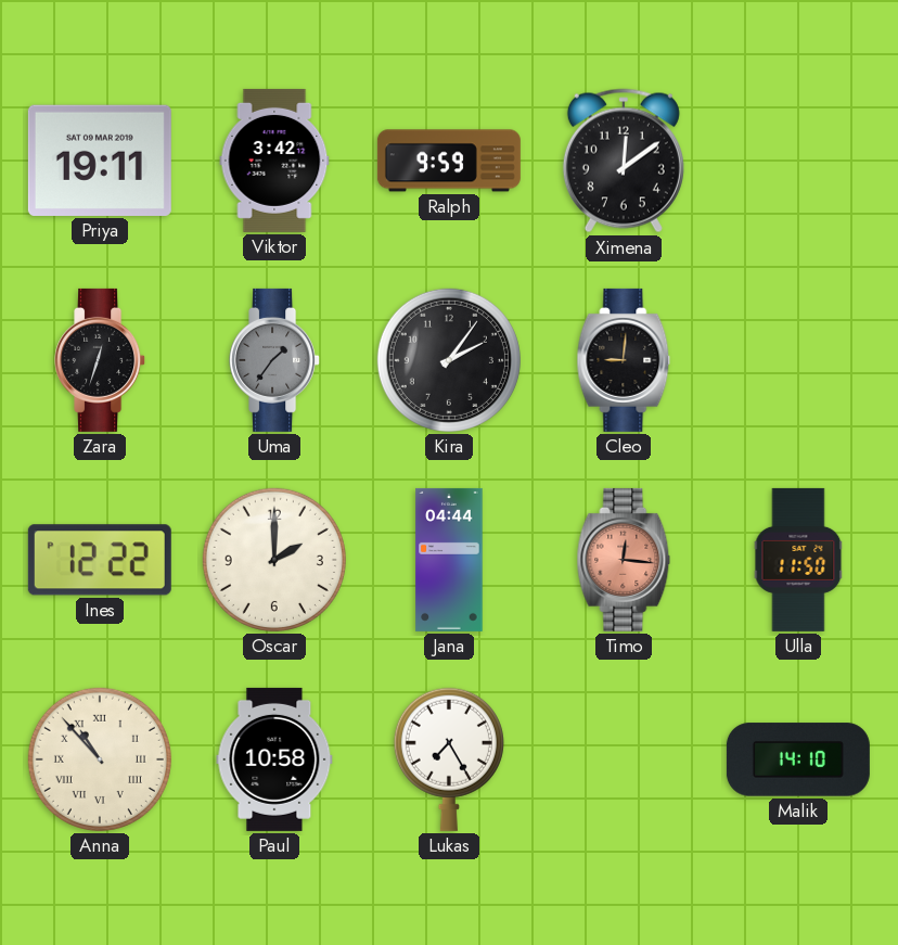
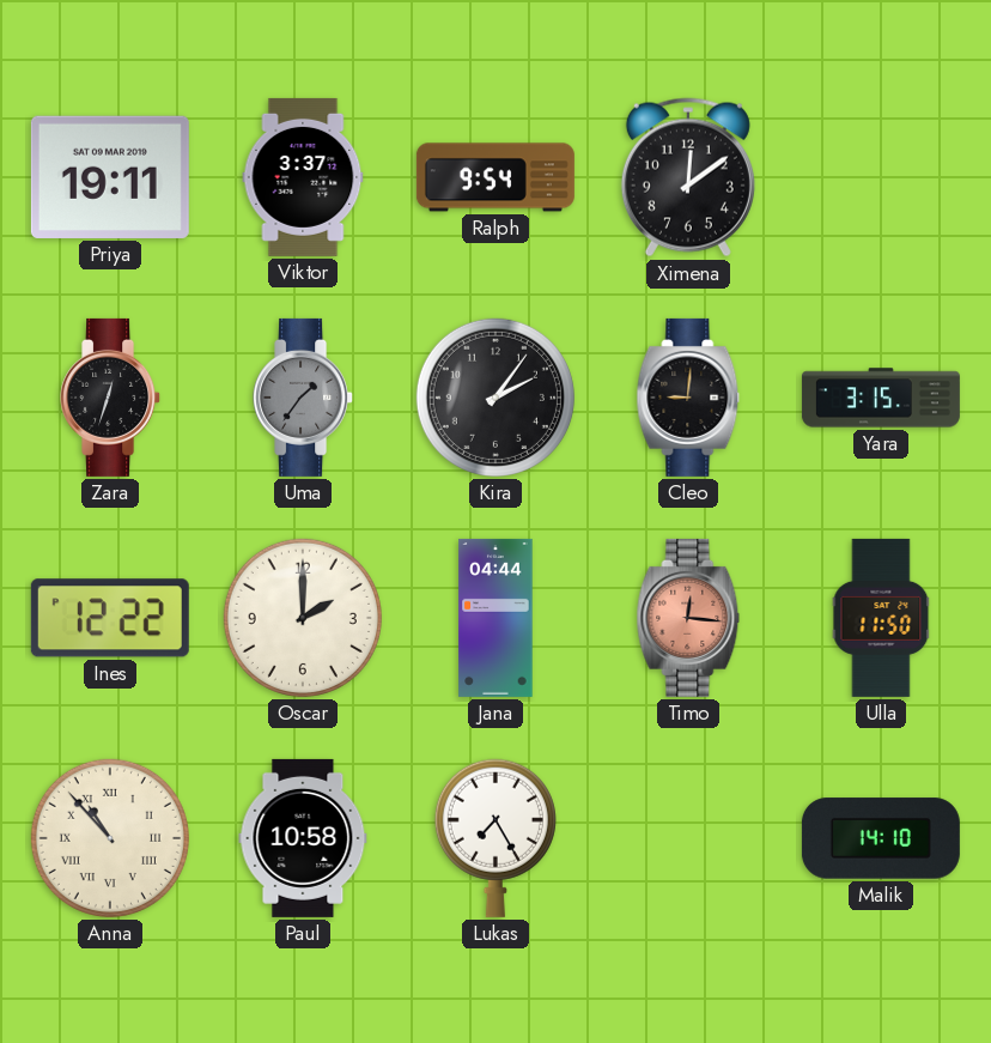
Viktor: 3:42 -> 3:37 (303, 177)
Ralph: 9:59 -> 9:54 (495, 177)
Yara: none -> 3:15 (881, 398)
